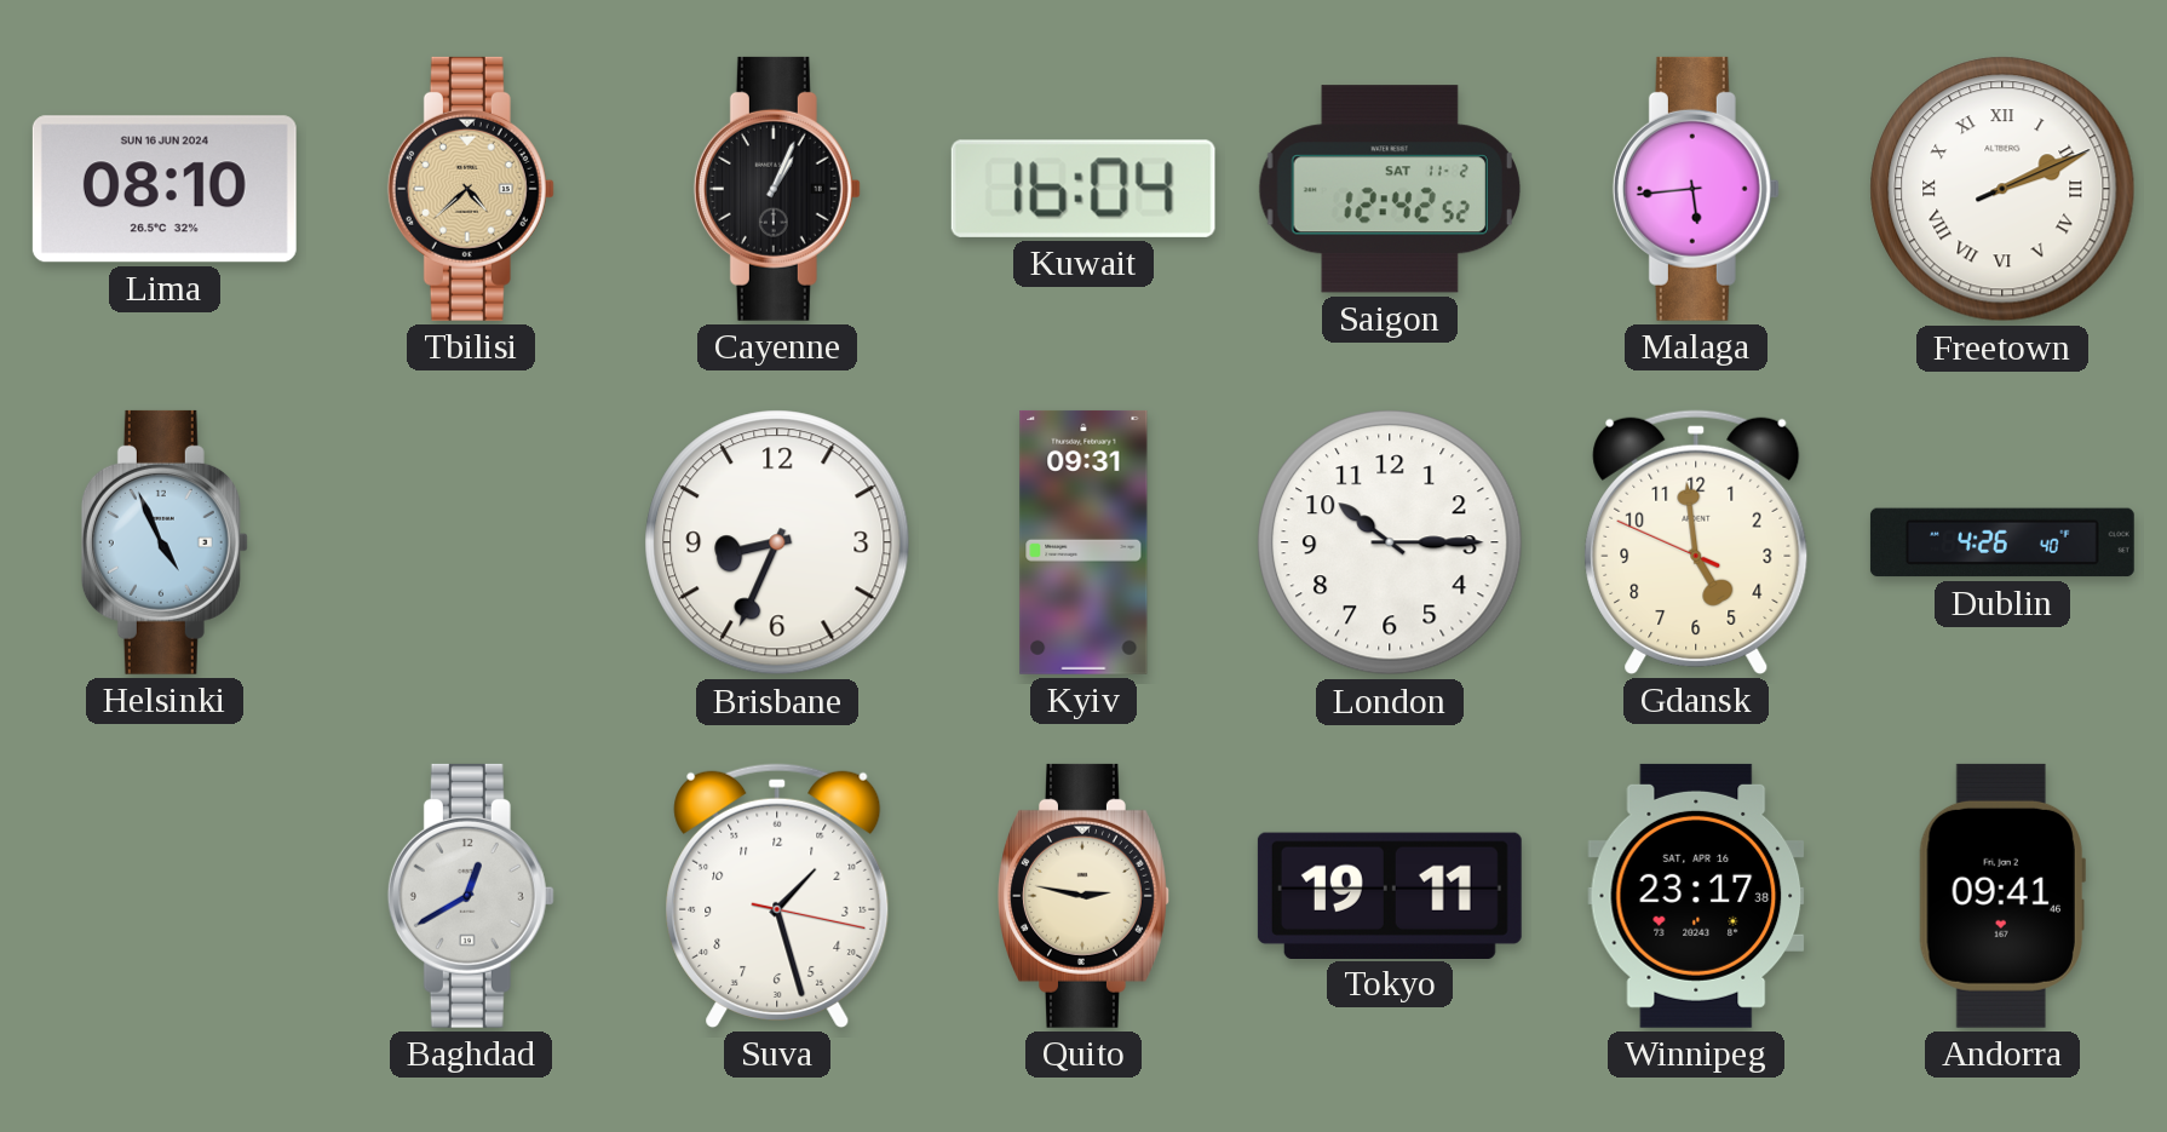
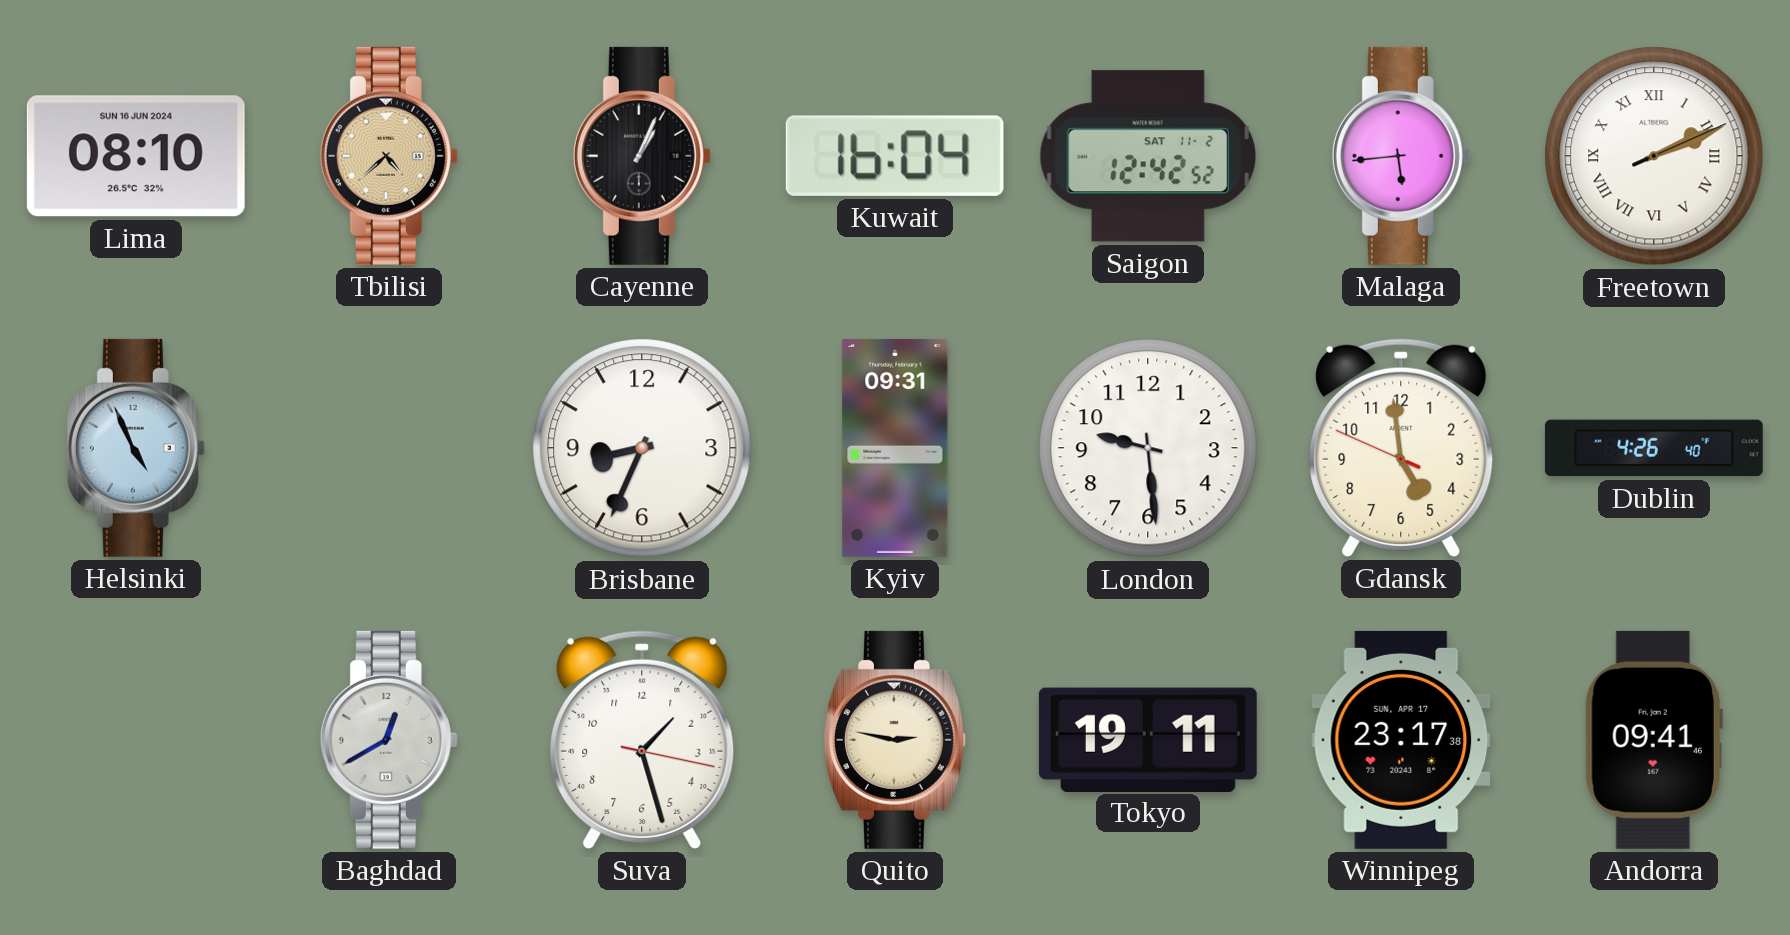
London: 10:15 -> 9:29 (1148, 448)
Winnipeg date: SAT, APR 16 -> SUN, APR 17 (1401, 740)
